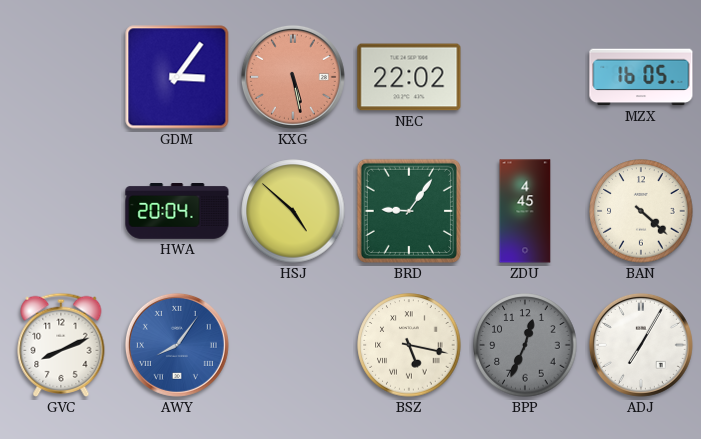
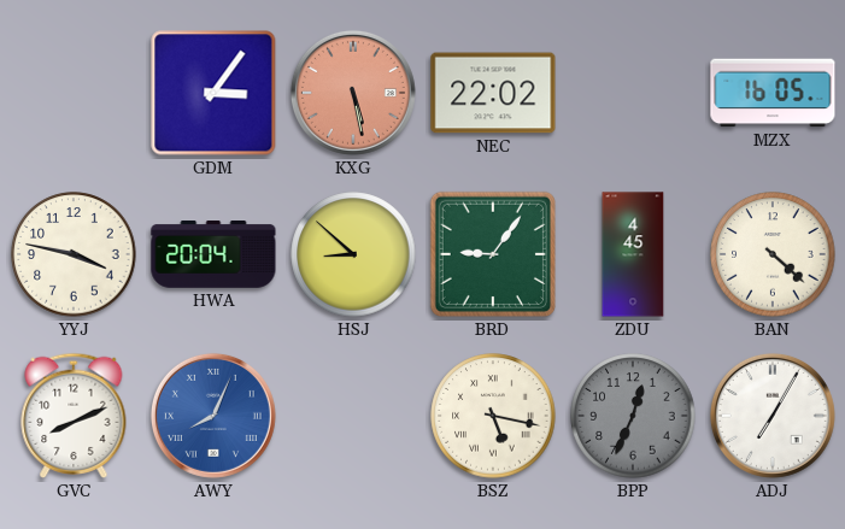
YYJ: none -> 3:47 (74, 254)
HSJ: 4:52 -> 8:52 (353, 254)
AWY: 8:06 -> 8:04 (213, 416)
